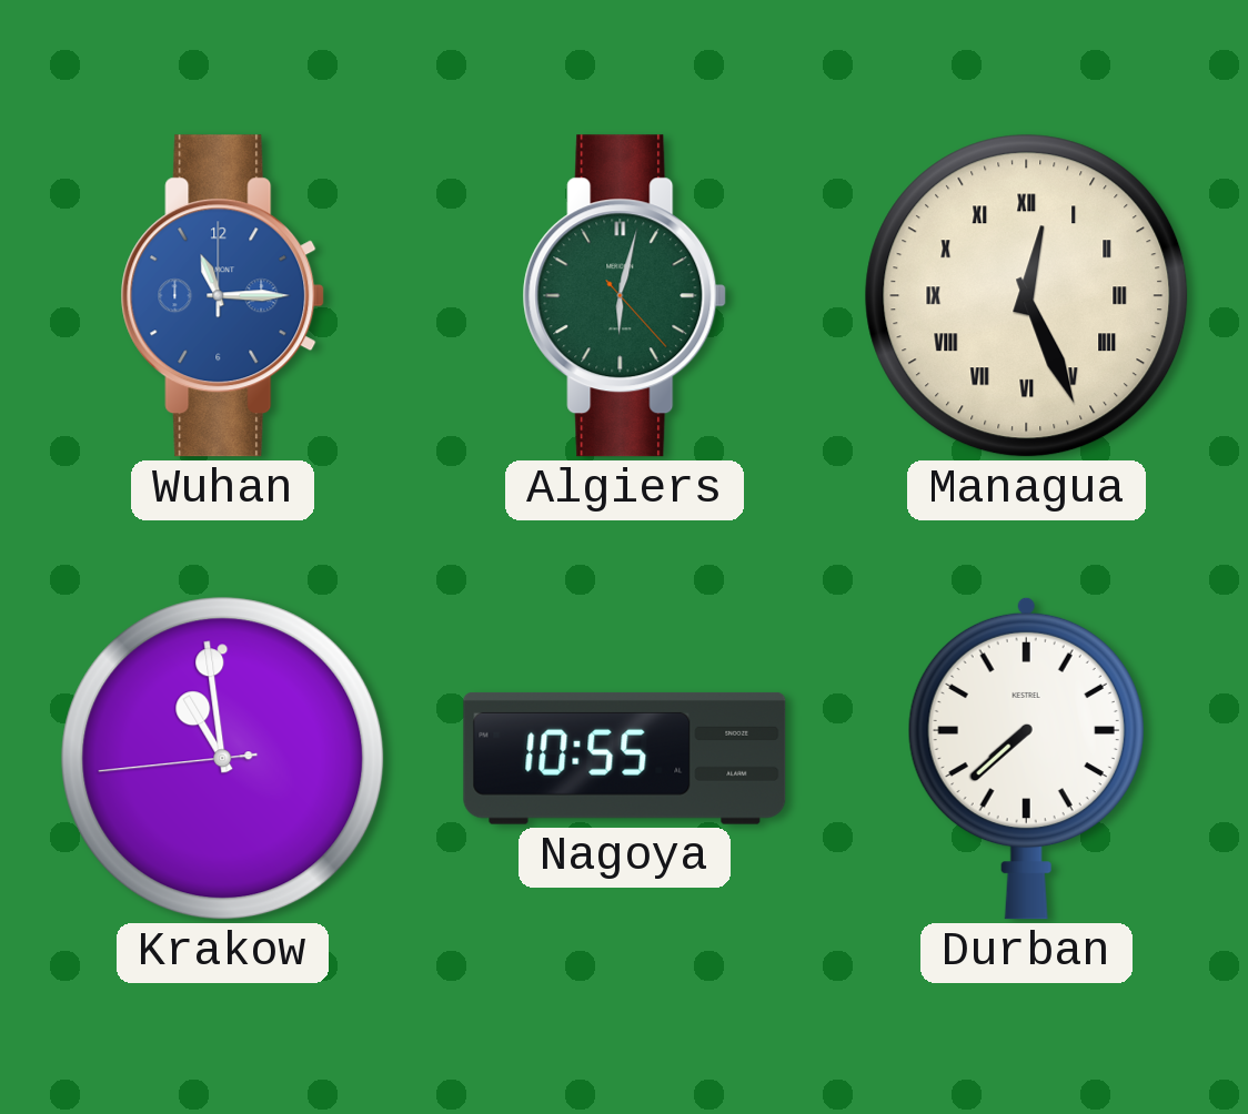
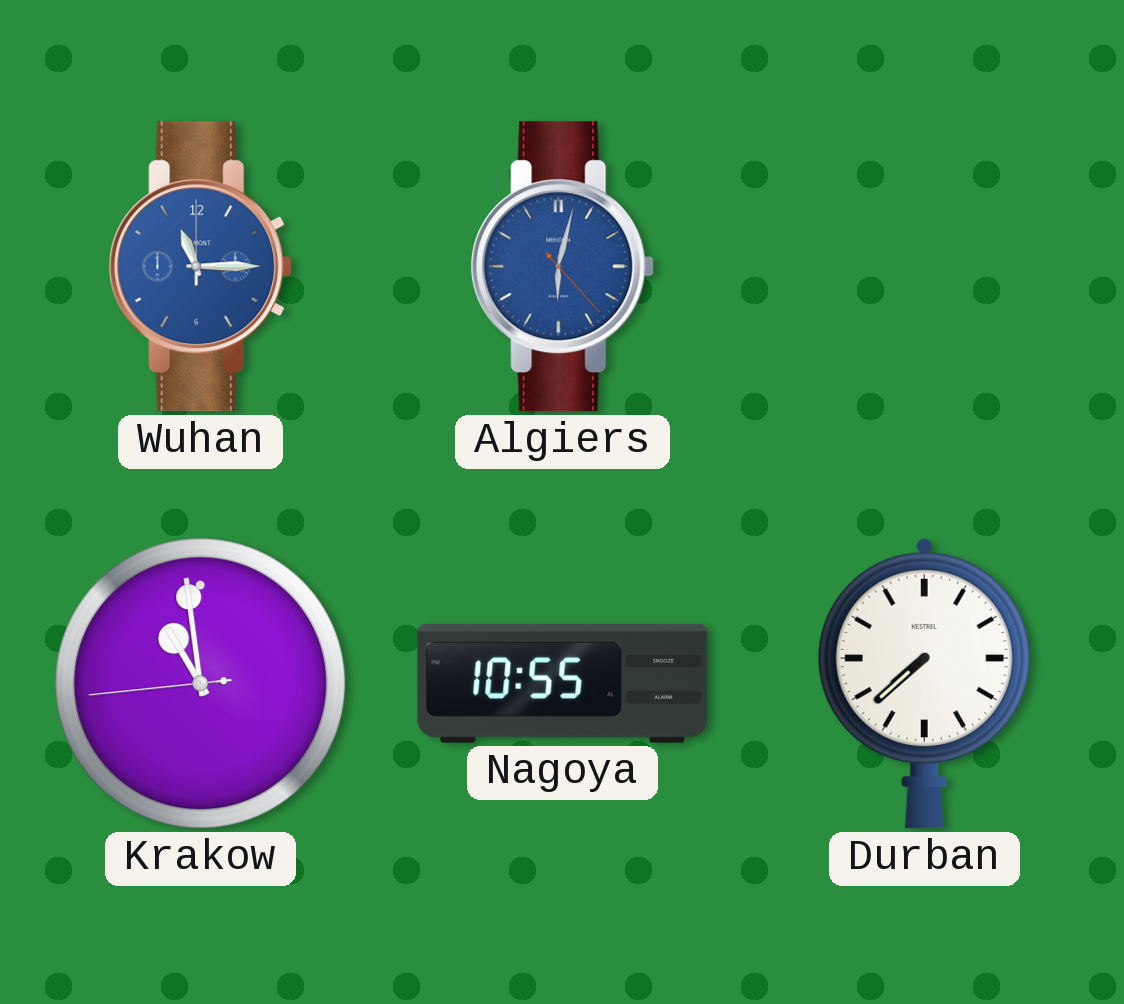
Algiers dial: green -> blue (563, 267)
Managua: 12:26 -> none (1027, 296)
